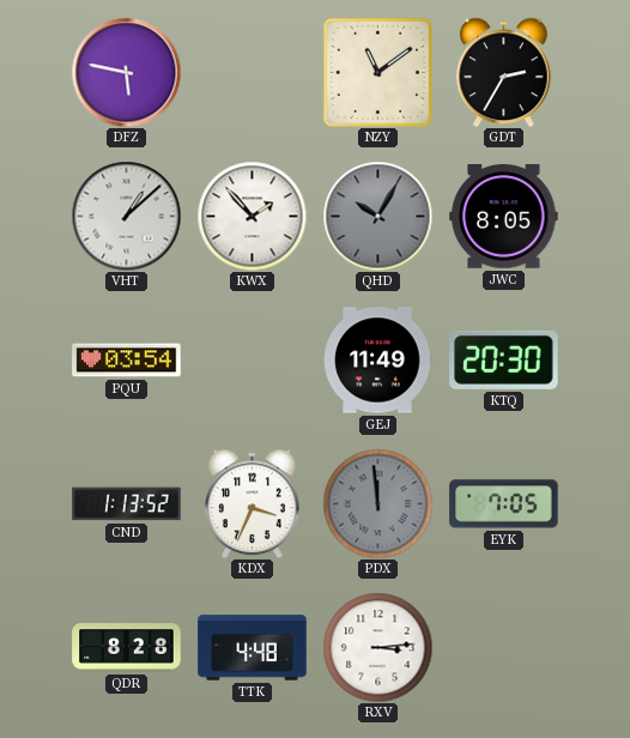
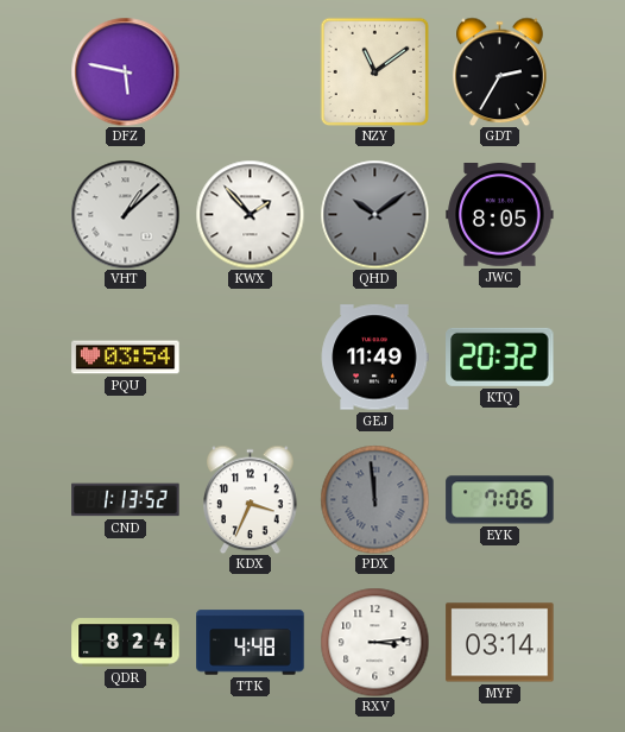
QHD: 10:05 -> 10:09 (374, 214)
KTQ: 20:30 -> 20:32 (500, 356)
EYK: 7:05 -> 7:06 (500, 500)
QDR: 8:28 -> 8:24 (126, 643)
MYF: none -> 03:14 (500, 643)
